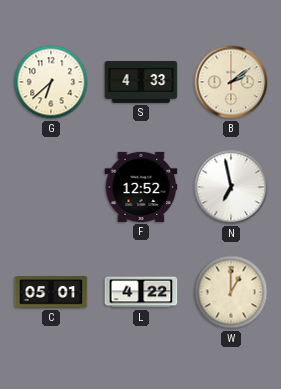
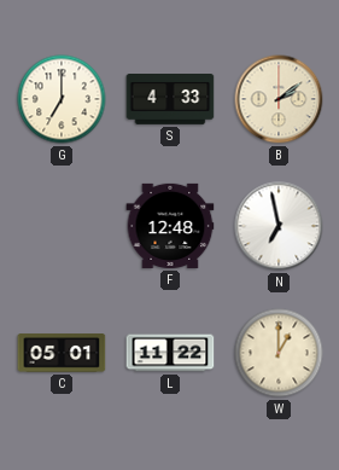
G: 6:38 -> 7:00 (62, 99)
F: 12:52 -> 12:48 (170, 226)
L: 4:22 -> 11:22 (170, 353)
